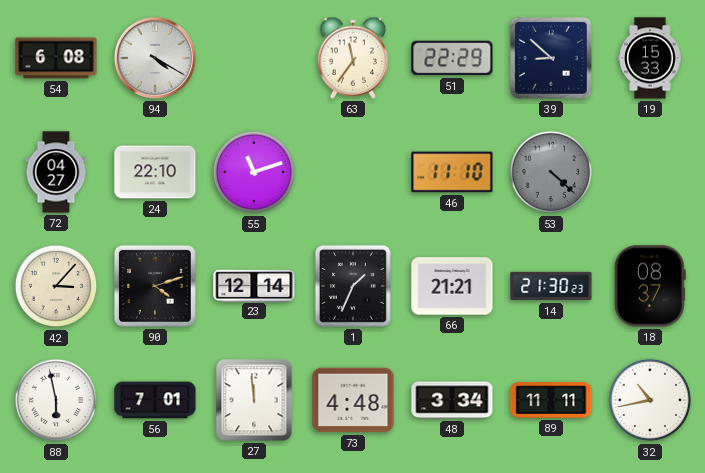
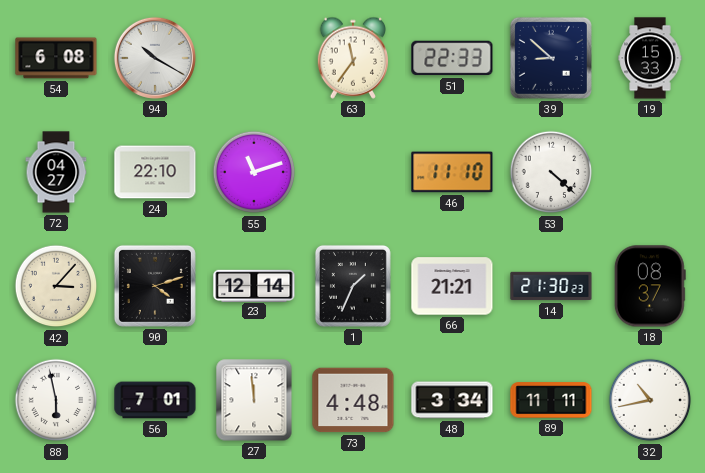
94: 4:20 -> 10:20 (155, 58)
51: 22:29 -> 22:33 (452, 58)
53 dial: grey -> white (551, 172)
